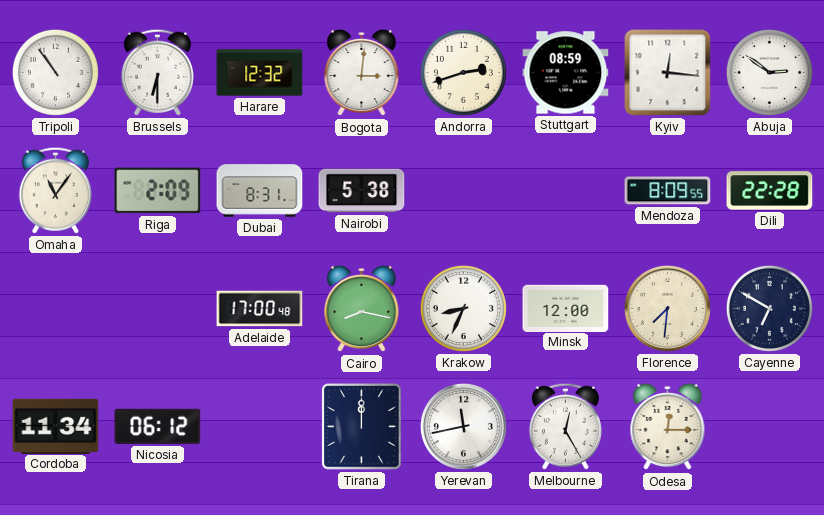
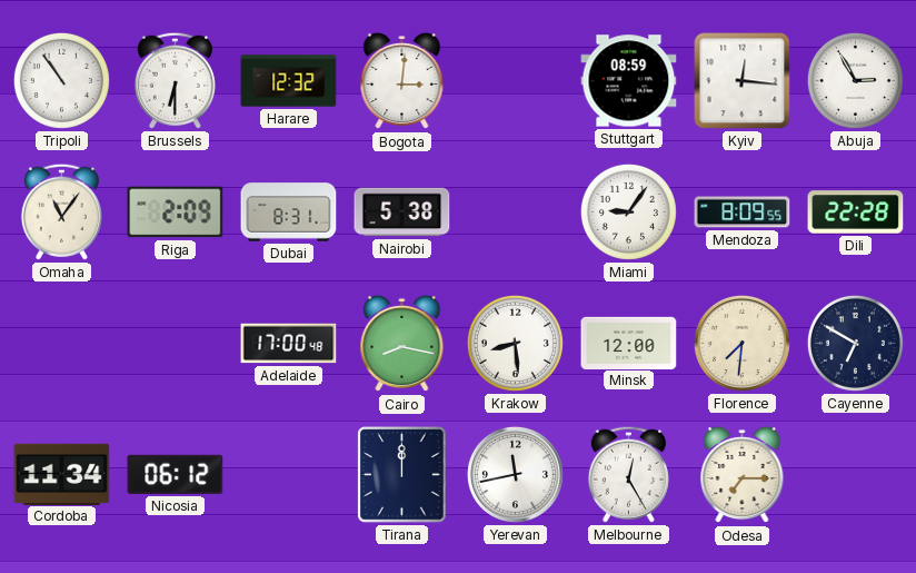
Andorra: 2:42 -> none (463, 72)
Abuja: 2:51 -> 2:55 (855, 80)
Miami: none -> 9:06 (628, 211)
Krakow: 8:34 -> 8:29 (515, 343)
Odesa: 12:15 -> 7:15 (743, 475)
